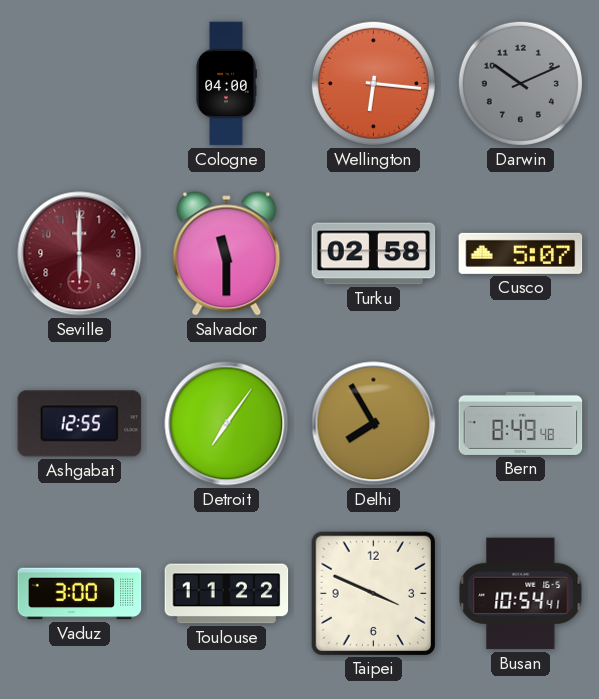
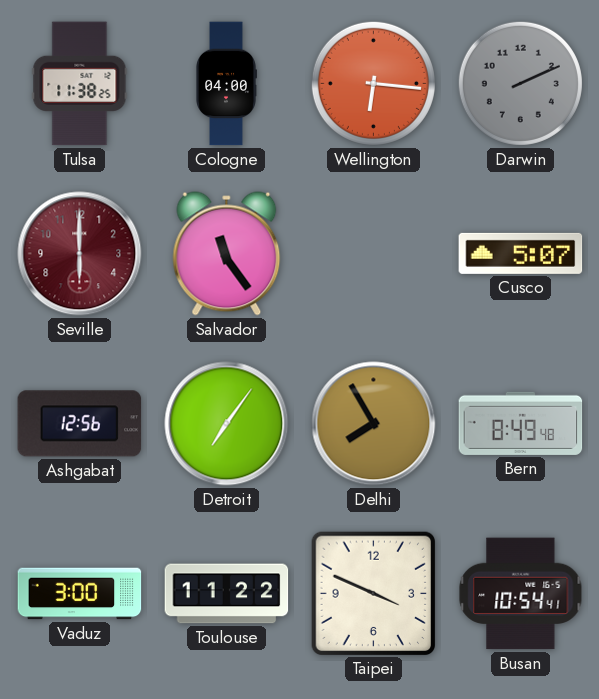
Tulsa: none -> 11:38 (80, 84)
Darwin: 10:11 -> 2:11 (520, 83)
Salvador: 11:30 -> 11:24 (227, 254)
Turku: 02:58 -> none (374, 254)
Ashgabat: 12:55 -> 12:56 (80, 424)
